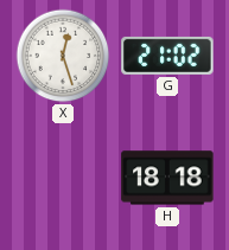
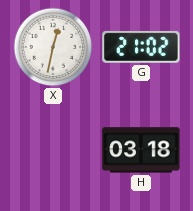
X: 12:27 -> 12:32 (53, 47)
H: 18:18 -> 03:18 (141, 150)
